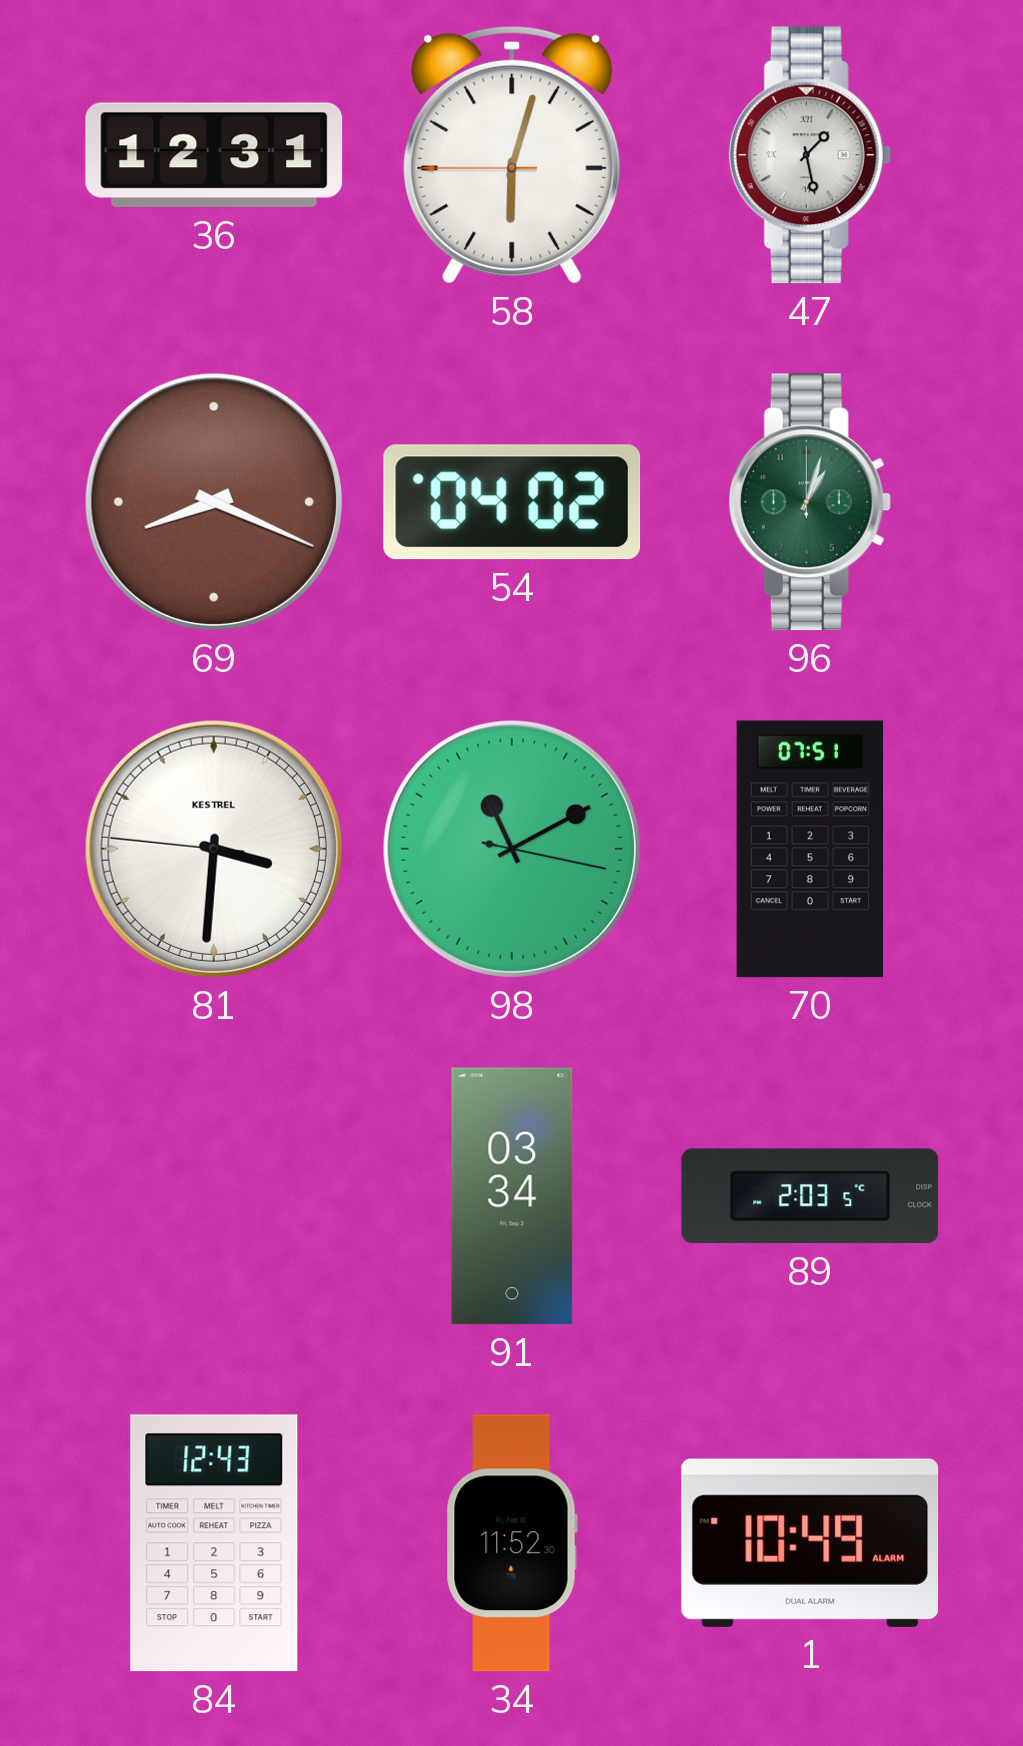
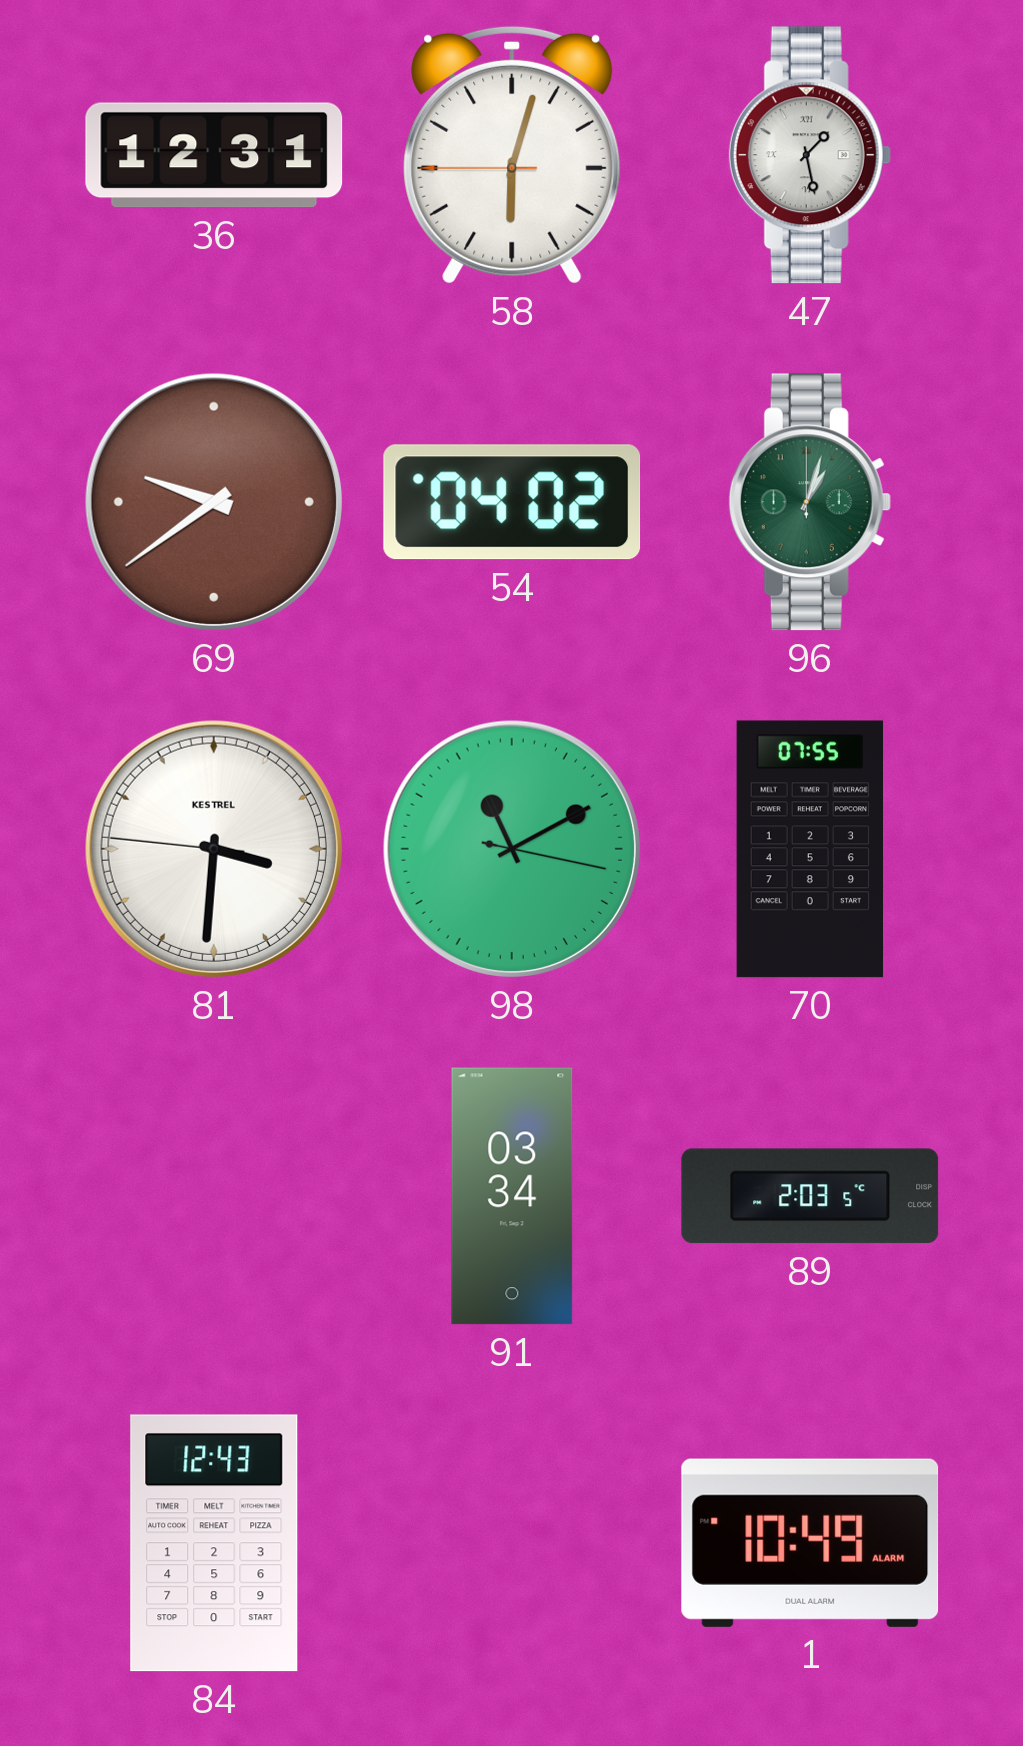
69: 8:19 -> 9:39 (214, 502)
70: 07:51 -> 07:55 (810, 849)
34: 11:52 -> none (512, 1543)
